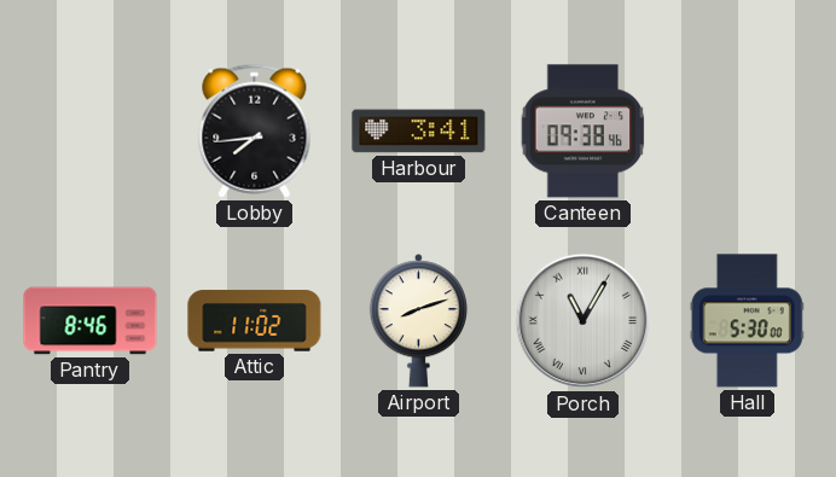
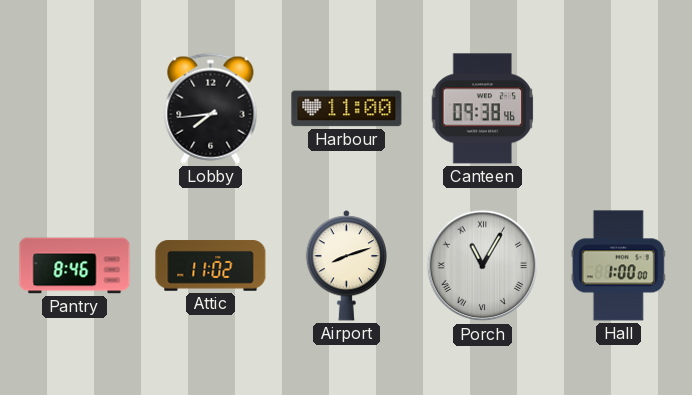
Harbour: 3:41 -> 11:00 (347, 109)
Hall: 5:30 -> 1:00 (618, 266)
